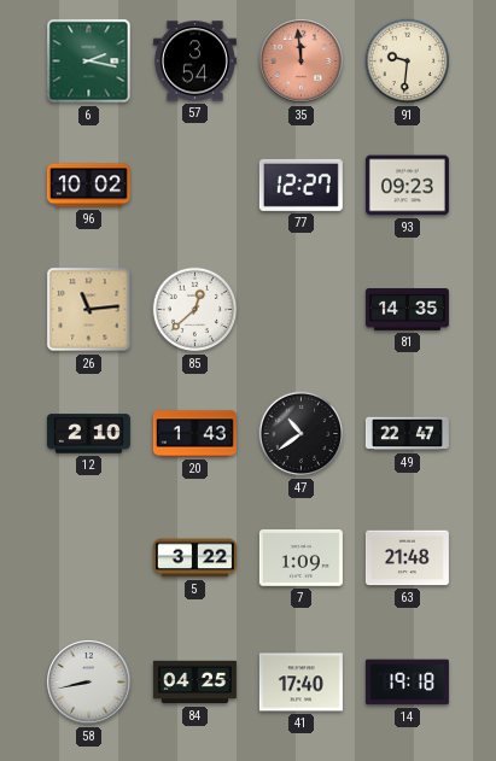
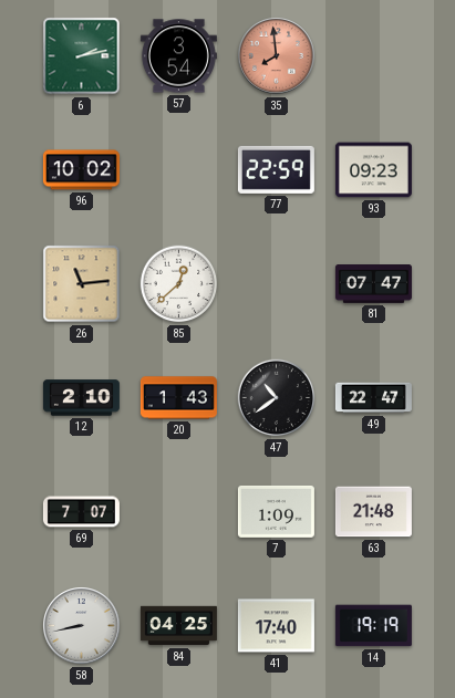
6: 2:17 -> 2:13 (82, 56)
35: 11:59 -> 7:59 (277, 56)
91: 9:31 -> none (408, 62)
77: 12:27 -> 22:59 (276, 169)
81: 14:35 -> 07:47 (373, 284)
69: none -> 7:07 (81, 512)
5: 3:22 -> none (194, 558)
14: 19:18 -> 19:19 (373, 626)
